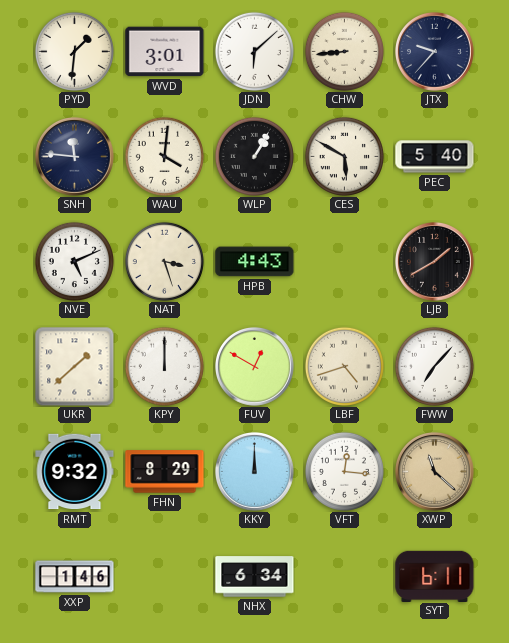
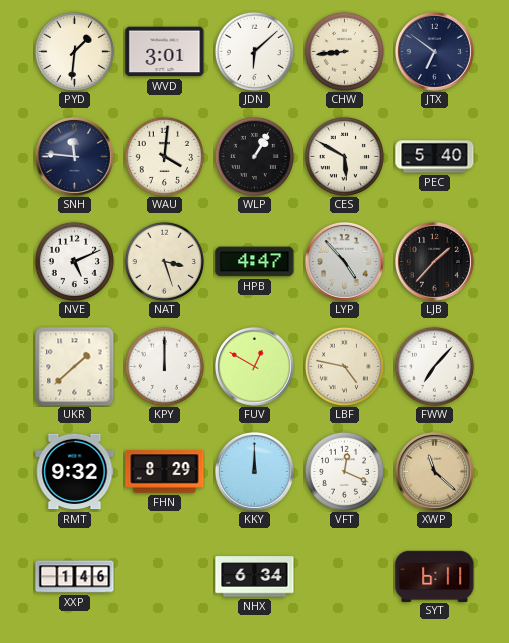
JTX: 9:37 -> 6:51 (435, 52)
HPB: 4:43 -> 4:47 (255, 262)
LYP: none -> 4:53 (345, 262)
LJB: 1:40 -> 1:37 (435, 262)
LBF: 4:42 -> 4:47 (344, 366)
VFT: 12:16 -> 12:19 (344, 471)
